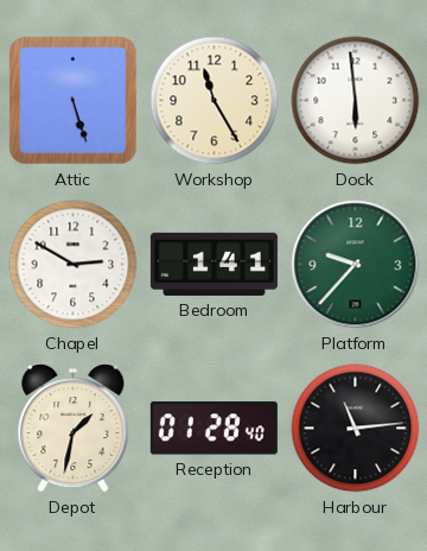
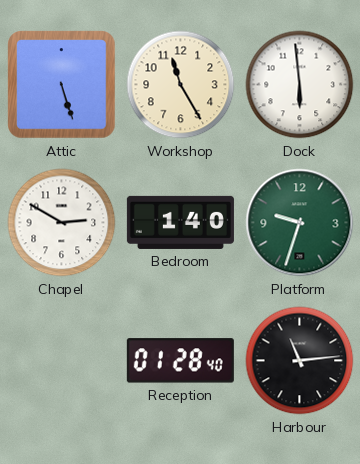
Bedroom: 1:41 -> 1:40 (180, 222)
Platform: 9:37 -> 9:33 (300, 223)
Depot: 1:32 -> none (74, 429)
